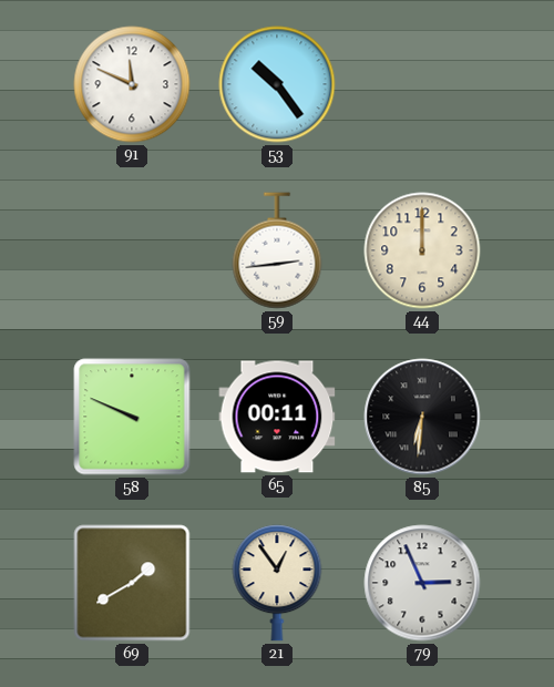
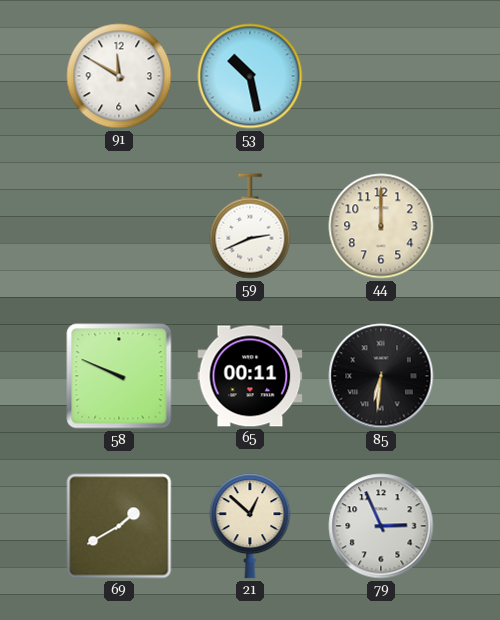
91: 11:49 -> 11:50 (119, 76)
53: 10:24 -> 10:28 (250, 76)
59: 2:44 -> 2:41 (250, 226)
21: 12:54 -> 12:52 (250, 526)
